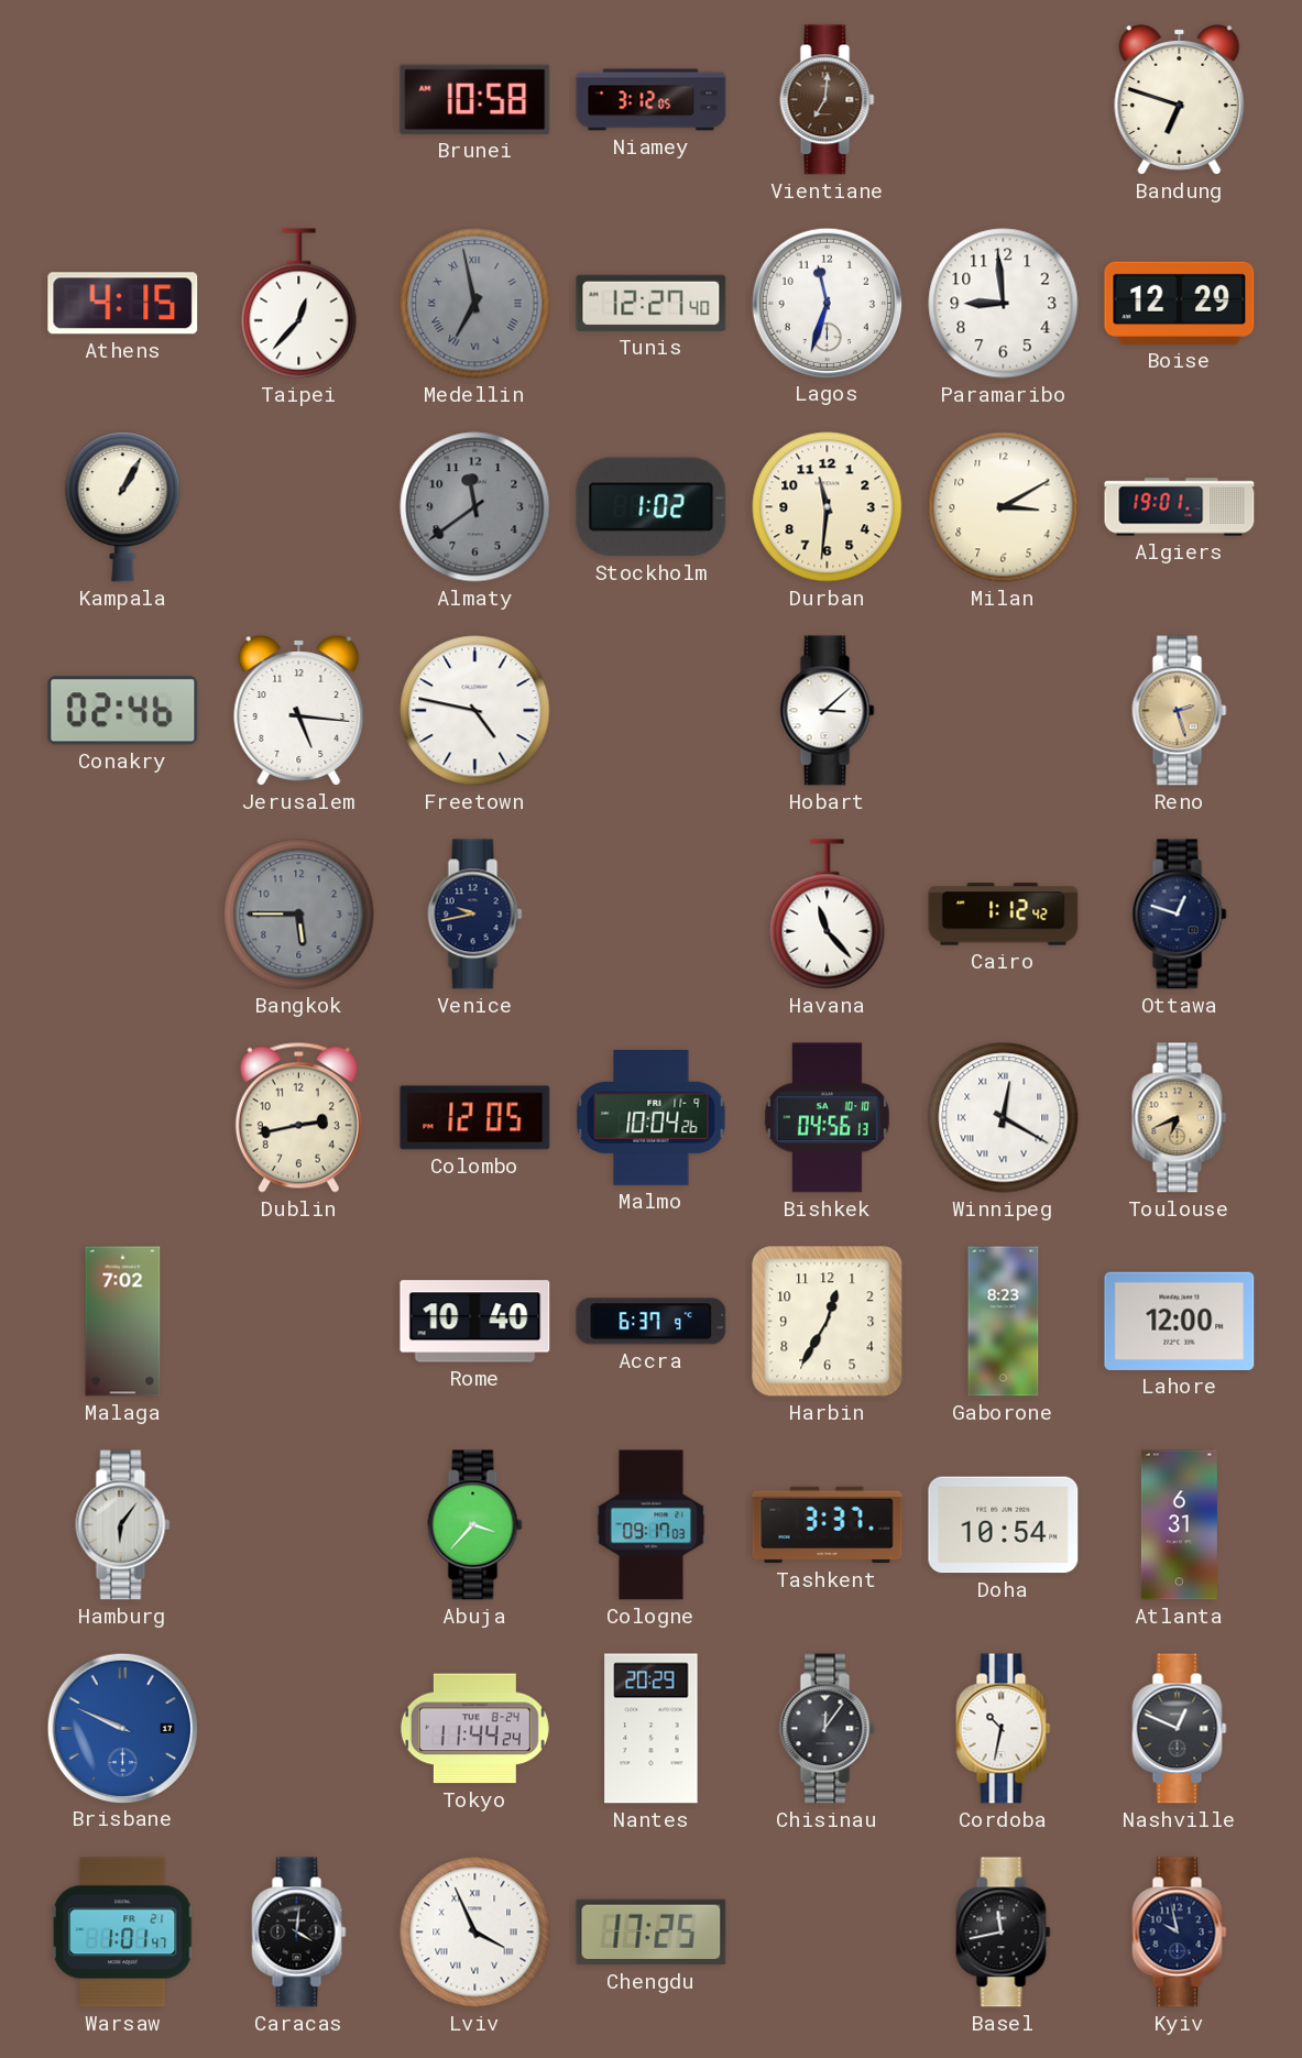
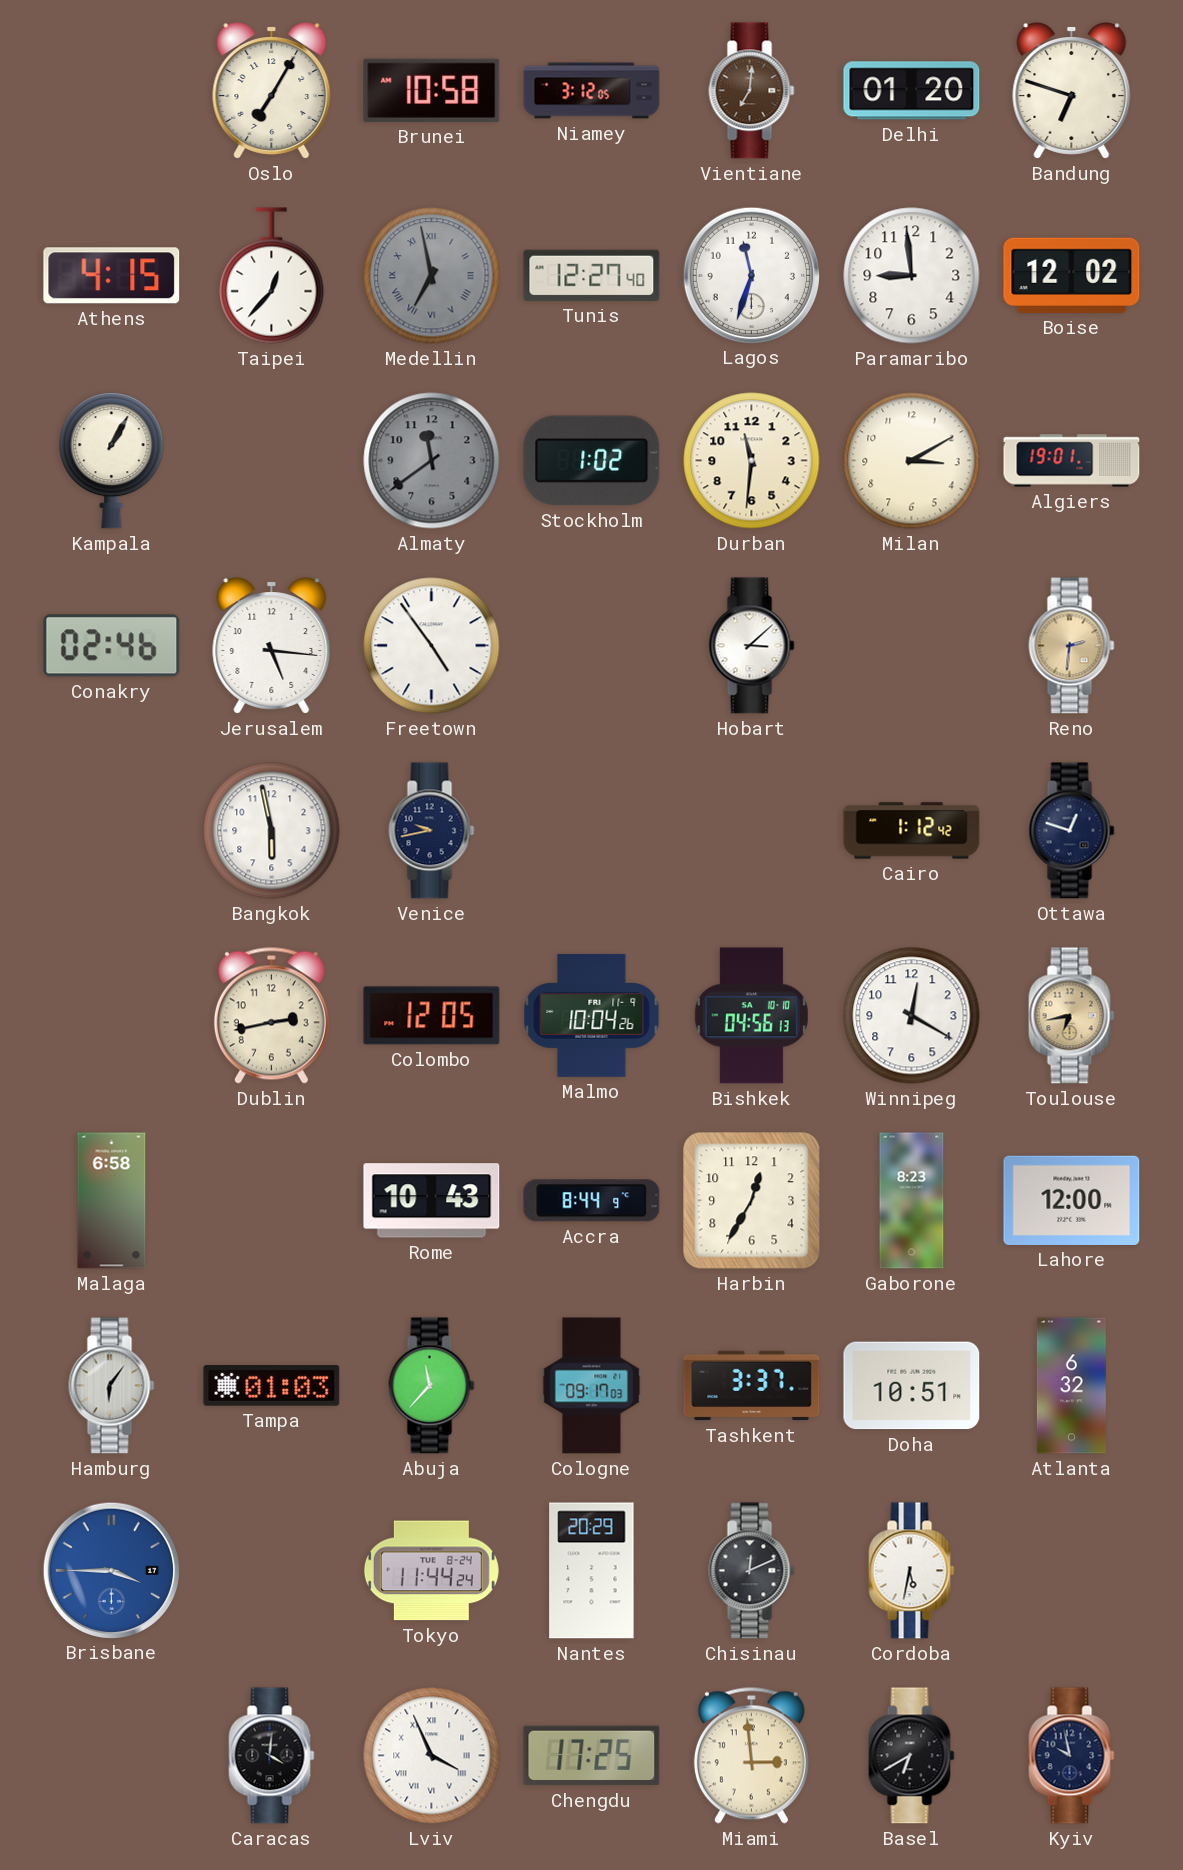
Oslo: none -> 7:05 (272, 91)
Delhi: none -> 01:20 (912, 91)
Boise: 12:29 -> 12:02 (1072, 275)
Freetown: 4:47 -> 4:54 (432, 646)
Reno: 2:27 -> 2:31 (1072, 646)
Bangkok: 5:45 -> 5:58 (272, 831)
Bangkok dial: grey -> white (272, 831)
Havana: 11:23 -> none (828, 915)
Winnipeg numerals: Roman -> Arabic (912, 1016)
Toulouse: 6:41 -> 6:43 (1072, 1016)
Malaga: 7:02 -> 6:58 (112, 1201)
Rome: 10:40 -> 10:43 (432, 1201)
Accra: 6:37 -> 8:44 (592, 1201)
Tampa: none -> 01:03 (272, 1385)
Abuja: 3:37 -> 11:37 (432, 1386)
Doha: 10:54 -> 10:51 (912, 1386)
Atlanta: 6:31 -> 6:32 (1071, 1386)
Brisbane: 9:49 -> 3:45 (111, 1570)
Chisinau: 12:06 -> 12:11 (752, 1571)
Cordoba: 10:32 -> 5:32 (912, 1571)
Nashville: 12:49 -> none (1180, 1729)
Warsaw: 1:01 -> none (123, 1933)
Miami: none -> 2:59 (751, 1755)
Basel: 11:43 -> 6:40 (912, 1756)
